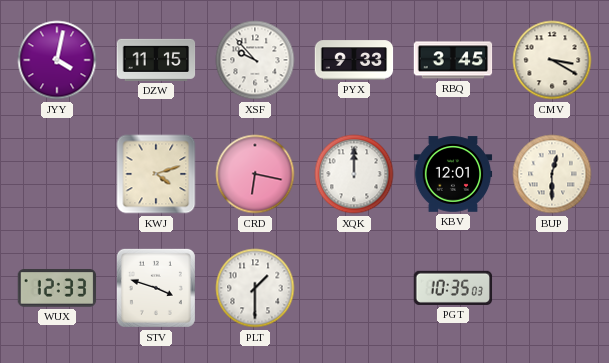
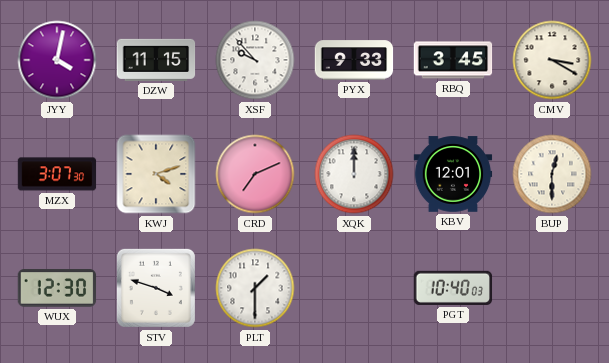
MZX: none -> 3:07 (57, 174)
CRD: 6:17 -> 7:11 (255, 174)
WUX: 12:33 -> 12:30 (57, 288)
PGT: 10:35 -> 10:40 (453, 288)
